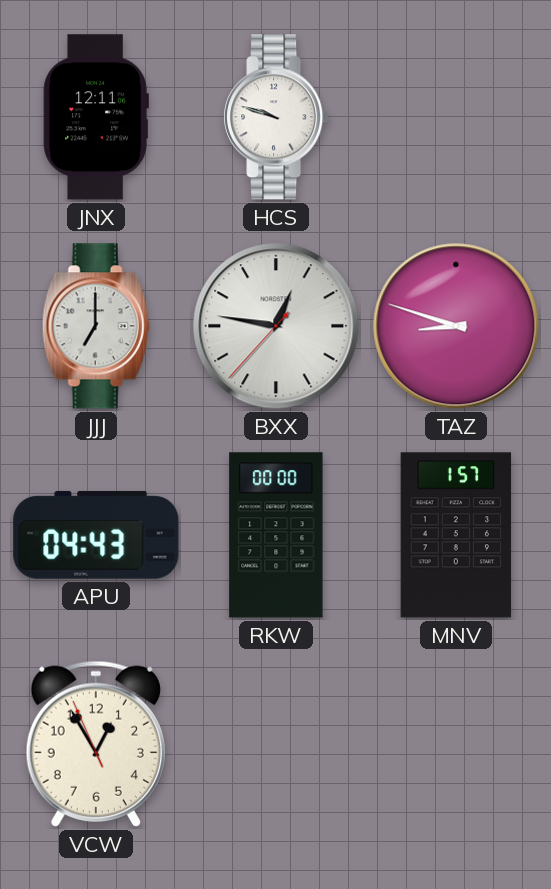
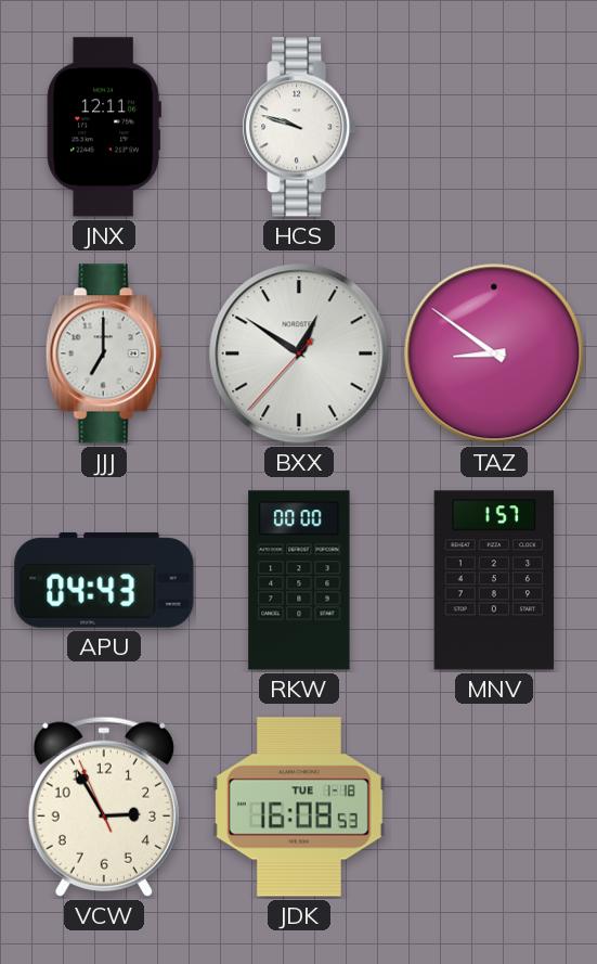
BXX: 12:46 -> 12:50 (299, 354)
TAZ: 8:48 -> 8:51 (494, 354)
VCW: 12:54 -> 2:54 (104, 807)
JDK: none -> 16:08 (299, 807)
